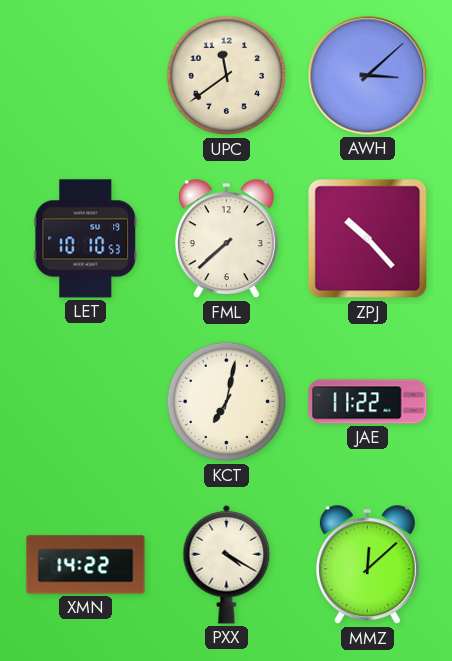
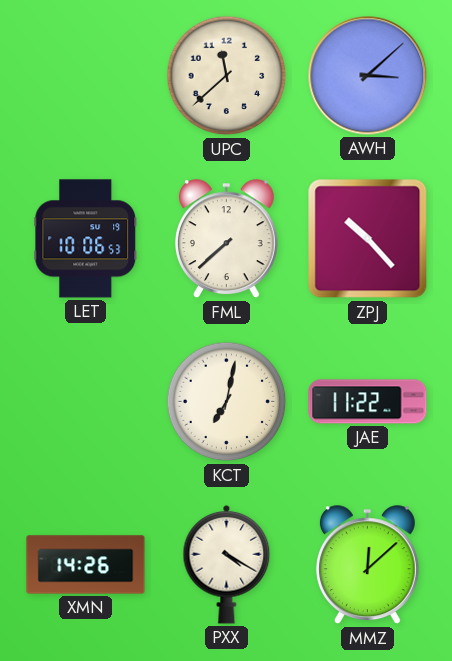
UPC: 11:39 -> 11:38 (227, 76)
LET: 10:10 -> 10:06 (86, 239)
XMN: 14:22 -> 14:26 (86, 565)
